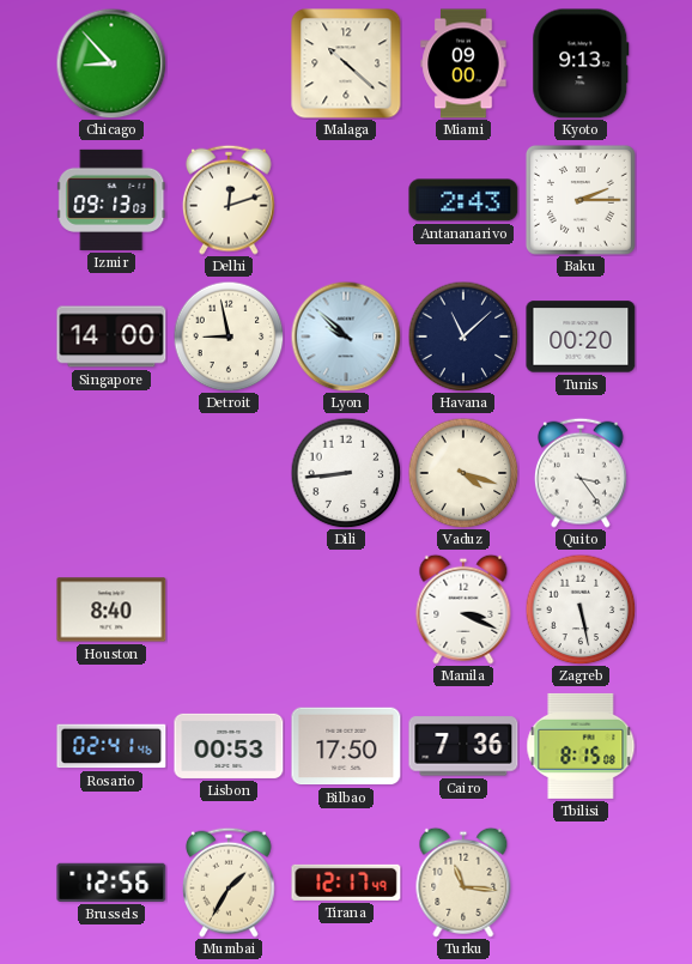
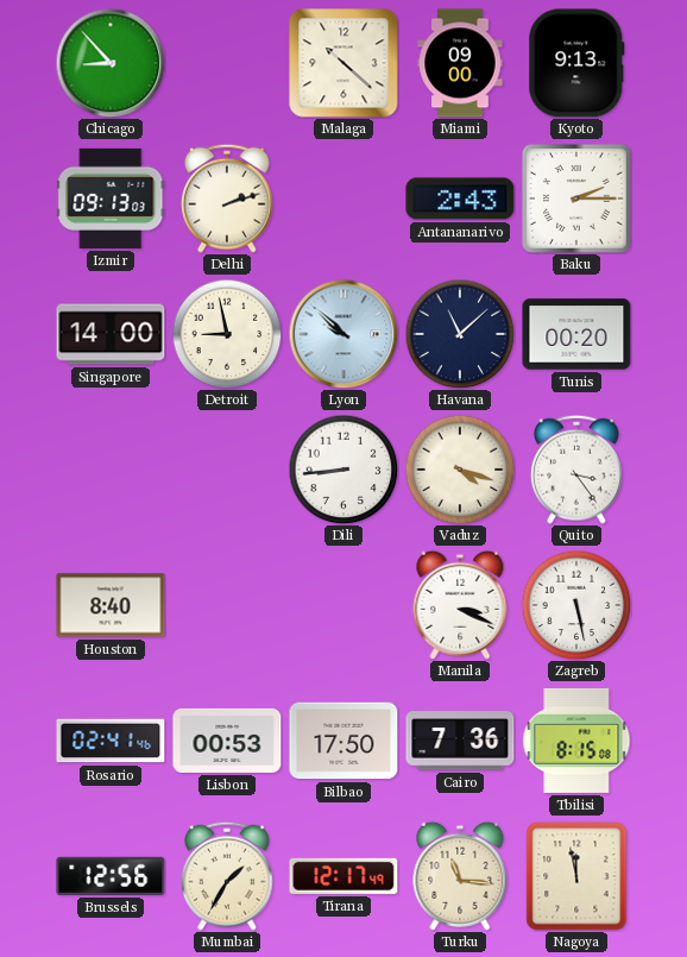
Delhi: 12:12 -> 2:12 (228, 199)
Nagoya: none -> 11:58 (576, 876)
